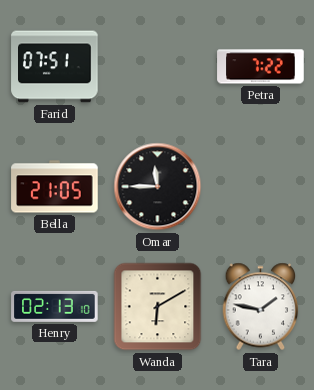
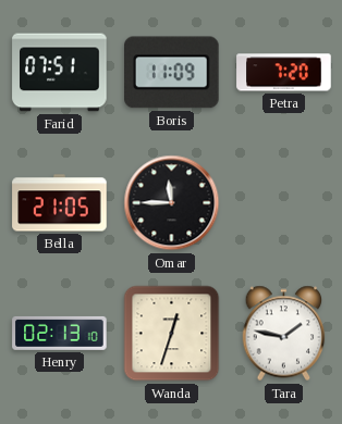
Boris: none -> 11:09 (172, 73)
Petra: 7:22 -> 7:20 (284, 73)
Wanda: 6:10 -> 12:33 (172, 334)
